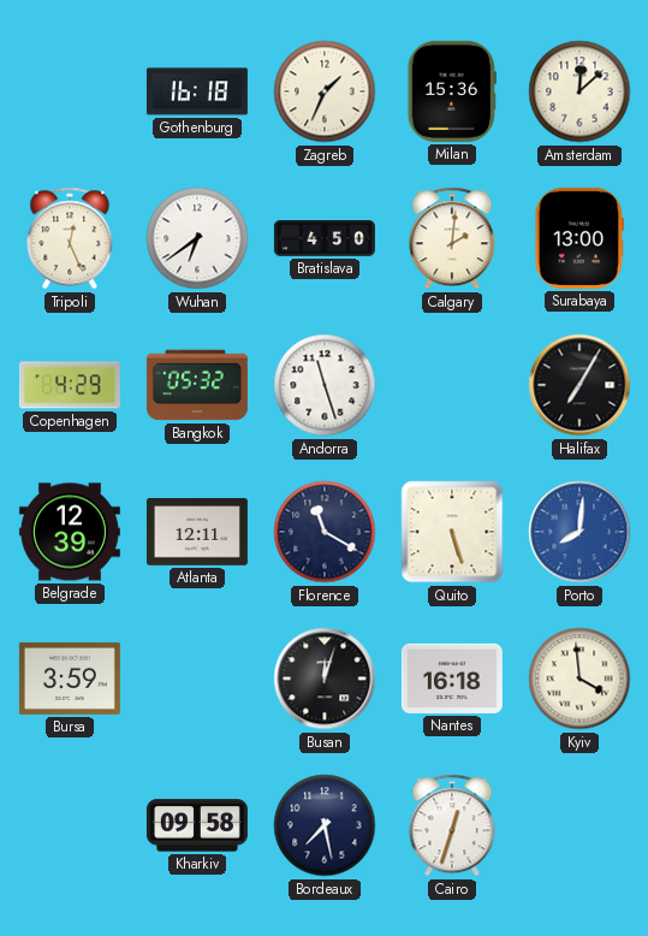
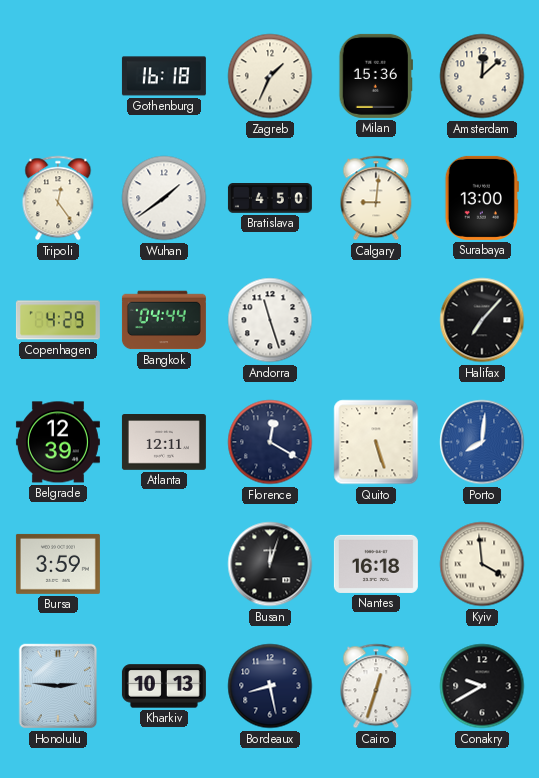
Tripoli: 12:26 -> 12:24 (58, 198)
Wuhan: 6:39 -> 1:39 (164, 198)
Calgary: 2:01 -> 9:01 (376, 198)
Bangkok: 05:32 -> 04:44 (164, 320)
Halifax: 7:05 -> 7:07 (482, 320)
Florence: 11:20 -> 12:20 (270, 442)
Honolulu: none -> 2:46 (58, 686)
Kharkiv: 09:58 -> 10:13 (164, 686)
Bordeaux: 7:28 -> 8:28 (270, 686)
Conakry: none -> 9:40 (482, 686)
